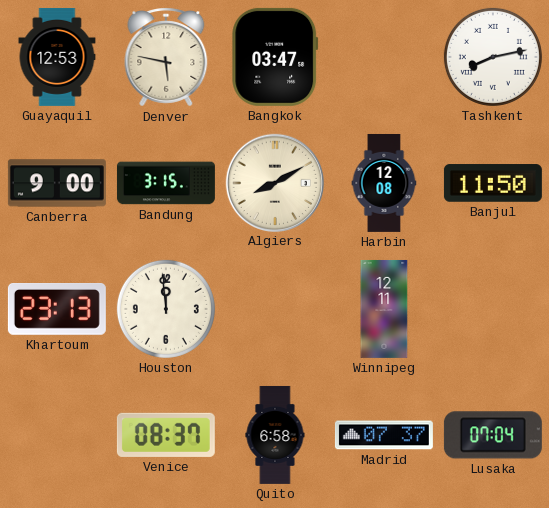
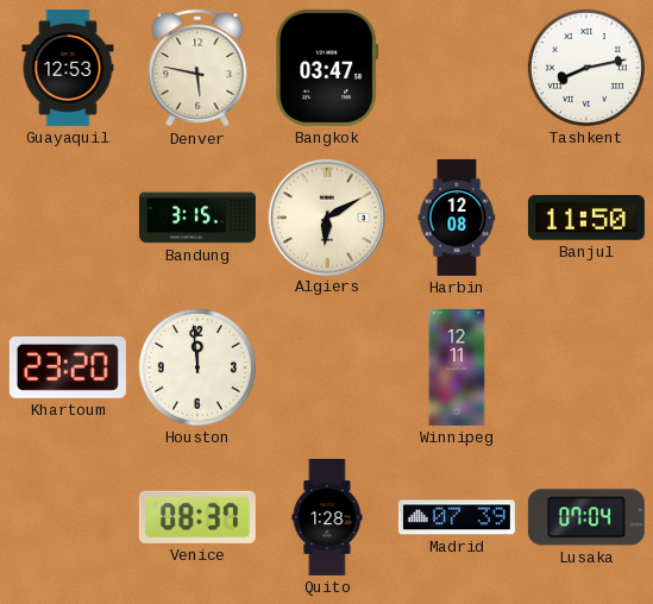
Canberra: 9:00 -> none (57, 183)
Algiers: 8:10 -> 6:10 (326, 216)
Khartoum: 23:13 -> 23:20 (68, 369)
Quito: 6:58 -> 1:28 (327, 517)
Madrid: 07:37 -> 07:39 (457, 517)
